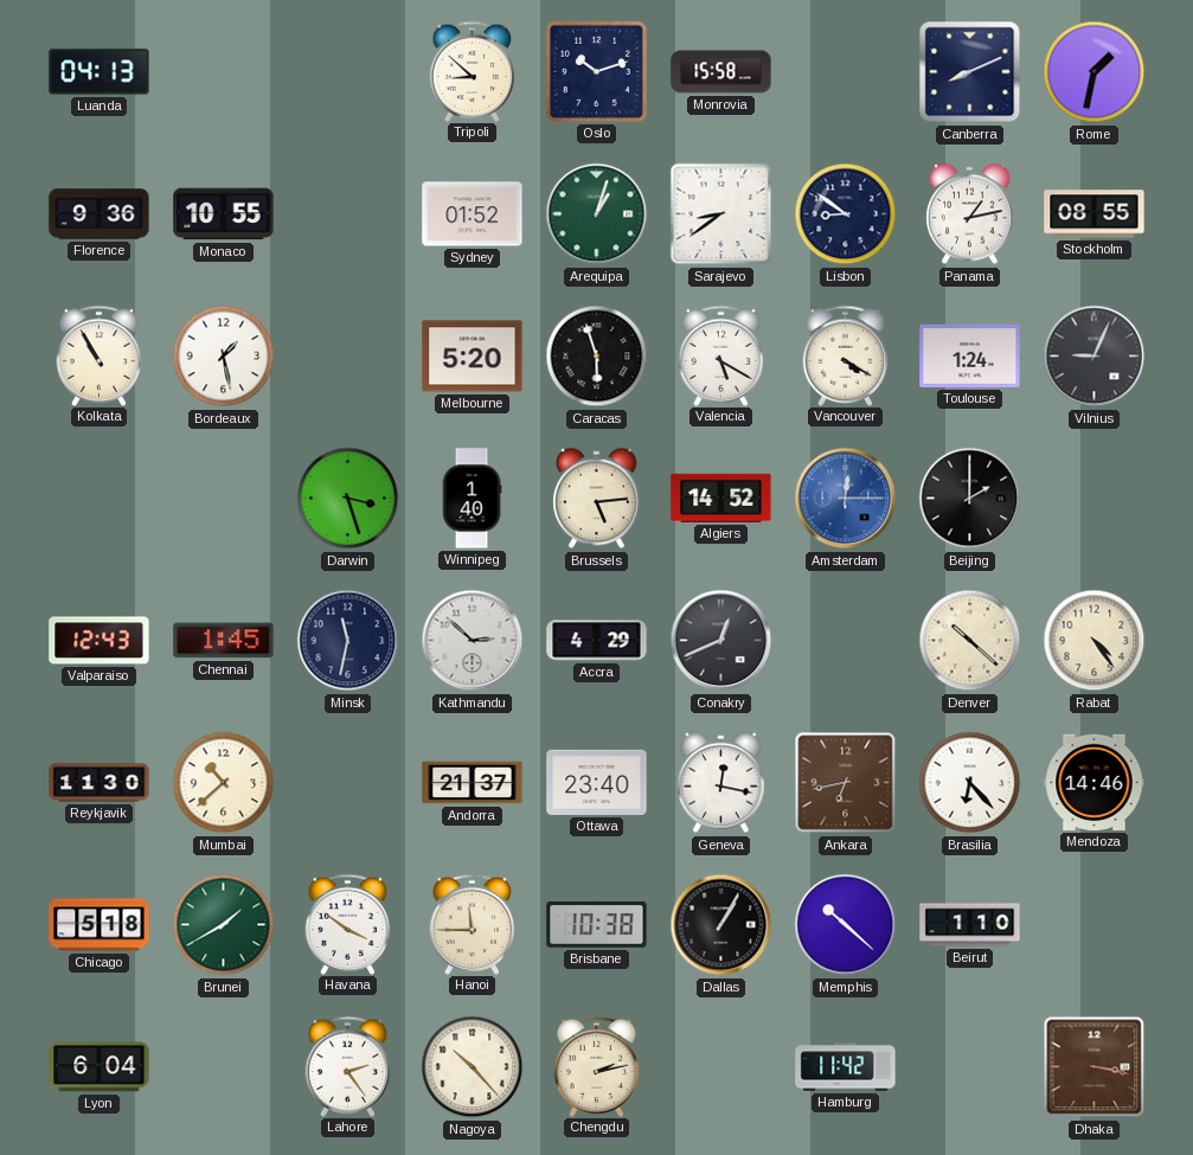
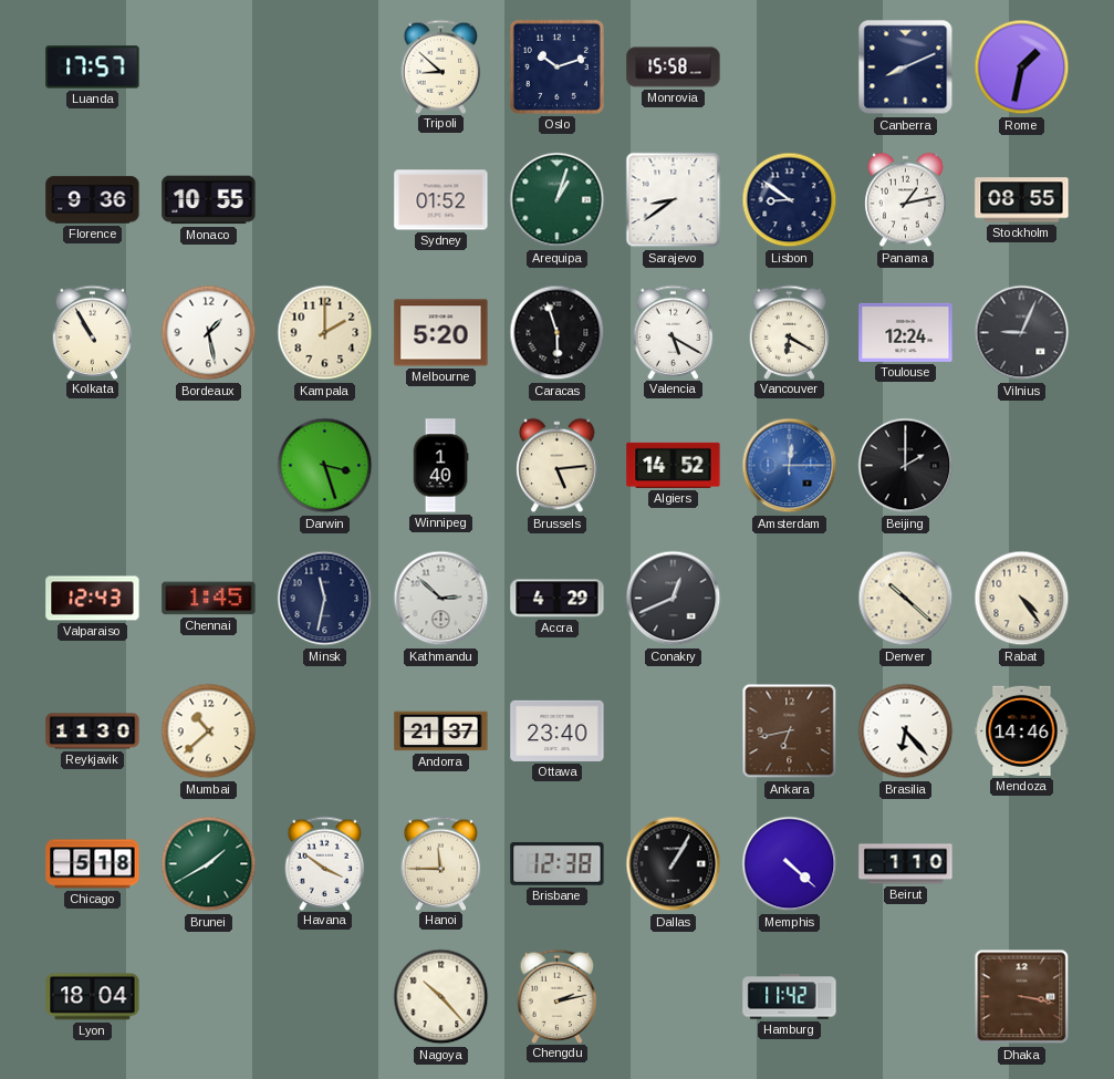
Luanda: 04:13 -> 17:57 (93, 68)
Kampala: none -> 2:00 (325, 333)
Vancouver: 4:20 -> 6:20 (790, 332)
Toulouse: 1:24 -> 12:24 (906, 332)
Geneva: 12:17 -> none (721, 783)
Brisbane: 10:38 -> 12:38 (558, 864)
Memphis: 10:22 -> 4:22 (790, 864)
Lyon: 6:04 -> 18:04 (93, 997)
Lahore: 2:24 -> none (348, 1066)
